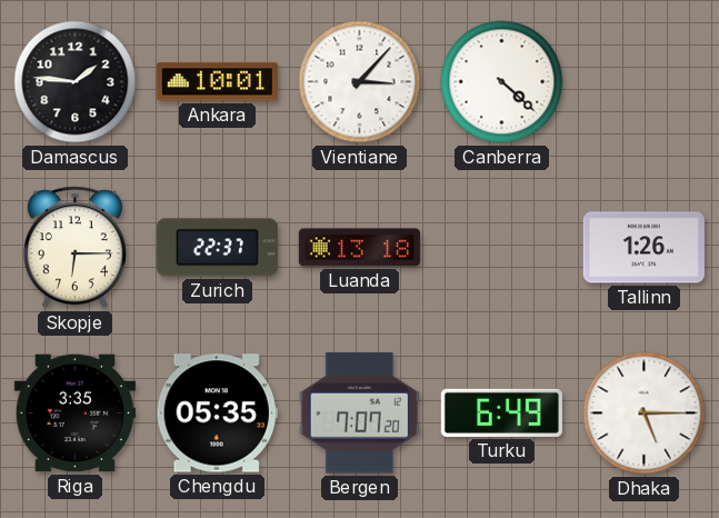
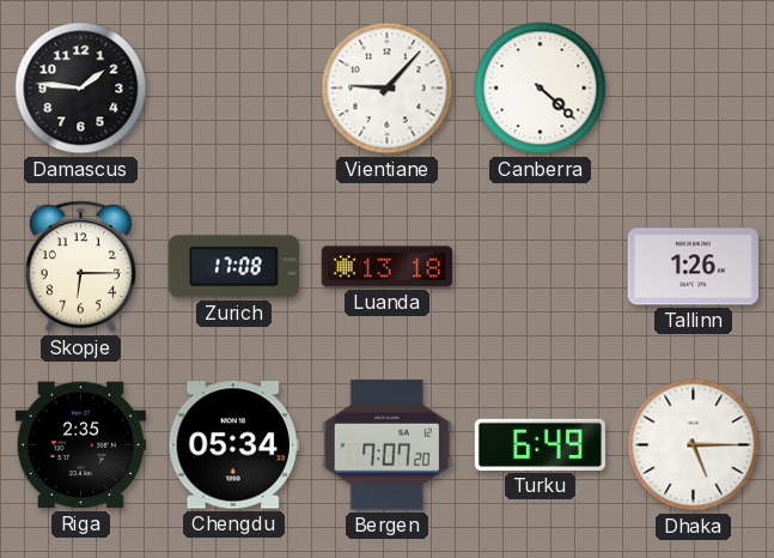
Ankara: 10:01 -> none (217, 82)
Vientiane: 3:07 -> 9:07 (388, 89)
Zurich: 22:37 -> 17:08 (233, 267)
Riga: 3:35 -> 2:35 (80, 445)
Chengdu: 05:35 -> 05:34 (233, 445)
